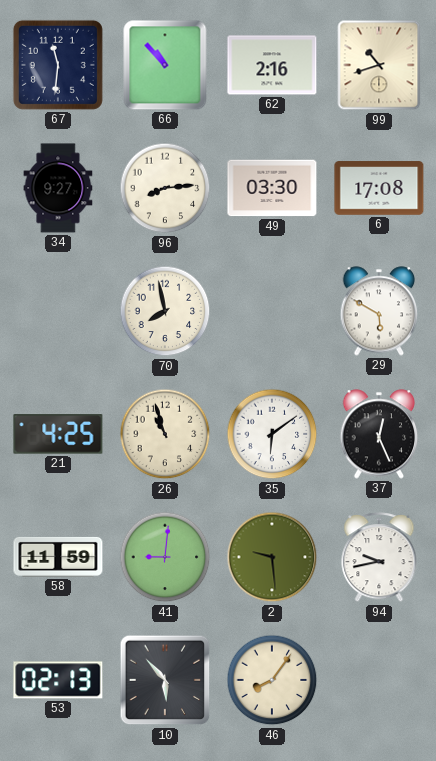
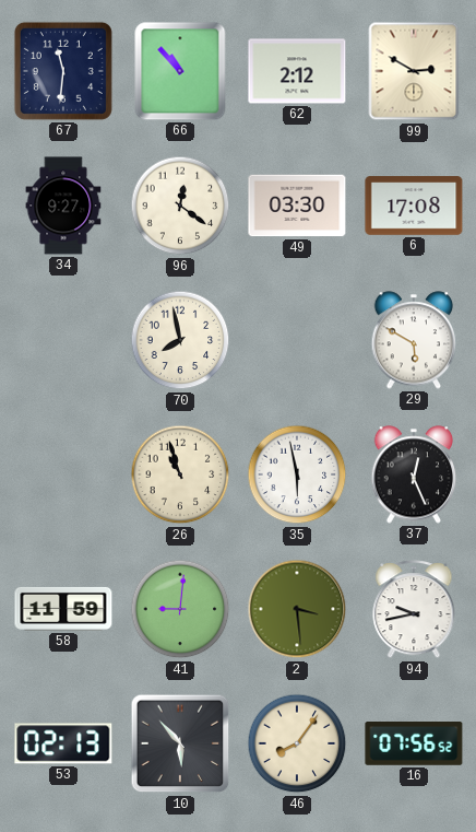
62: 2:16 -> 2:12 (297, 71)
99: 10:42 -> 2:50 (414, 71)
96: 8:14 -> 12:21 (180, 206)
21: 4:25 -> none (58, 434)
35: 6:09 -> 5:58 (297, 474)
2: 9:29 -> 3:29 (297, 609)
16: none -> 07:56 (414, 745)
